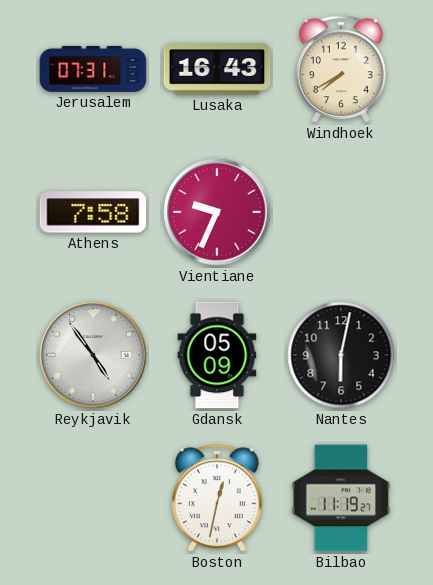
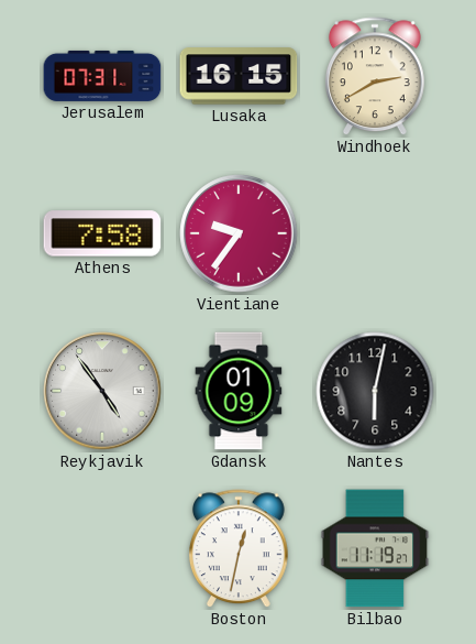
Lusaka: 16:43 -> 16:15 (239, 76)
Windhoek: 7:40 -> 2:40 (375, 77)
Vientiane: 9:34 -> 9:36 (239, 233)
Gdansk: 05:09 -> 01:09 (239, 391)
